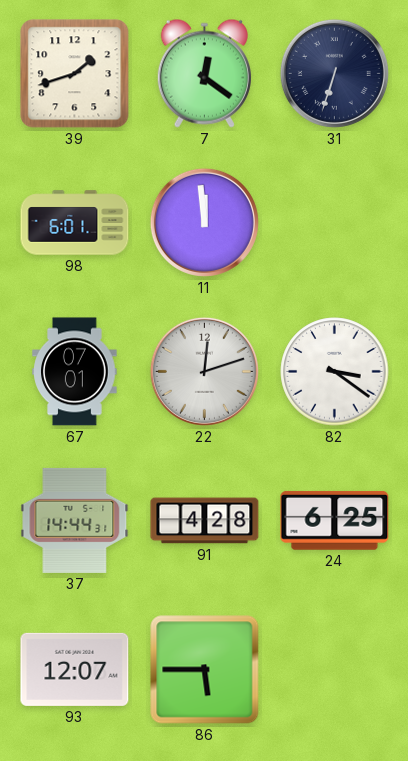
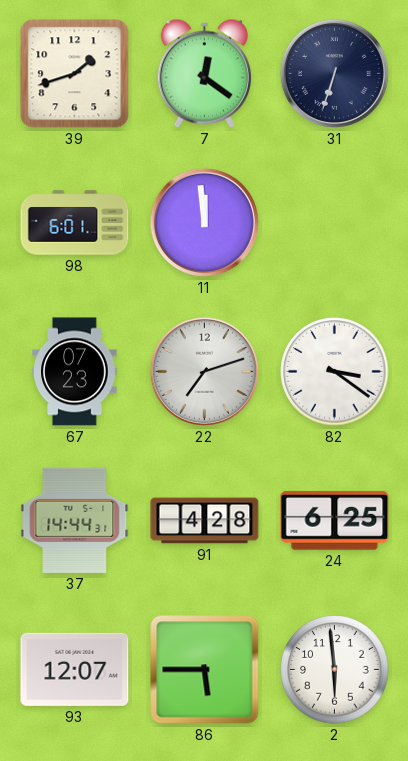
67: 07:01 -> 07:23 (75, 372)
22: 12:12 -> 7:12 (204, 371)
2: none -> 5:59 (335, 670)
